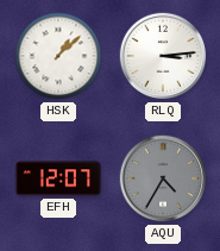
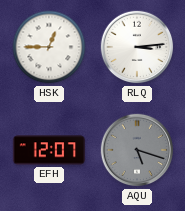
HSK: 1:08 -> 12:45 (49, 47)
AQU: 4:35 -> 5:18 (137, 150)
